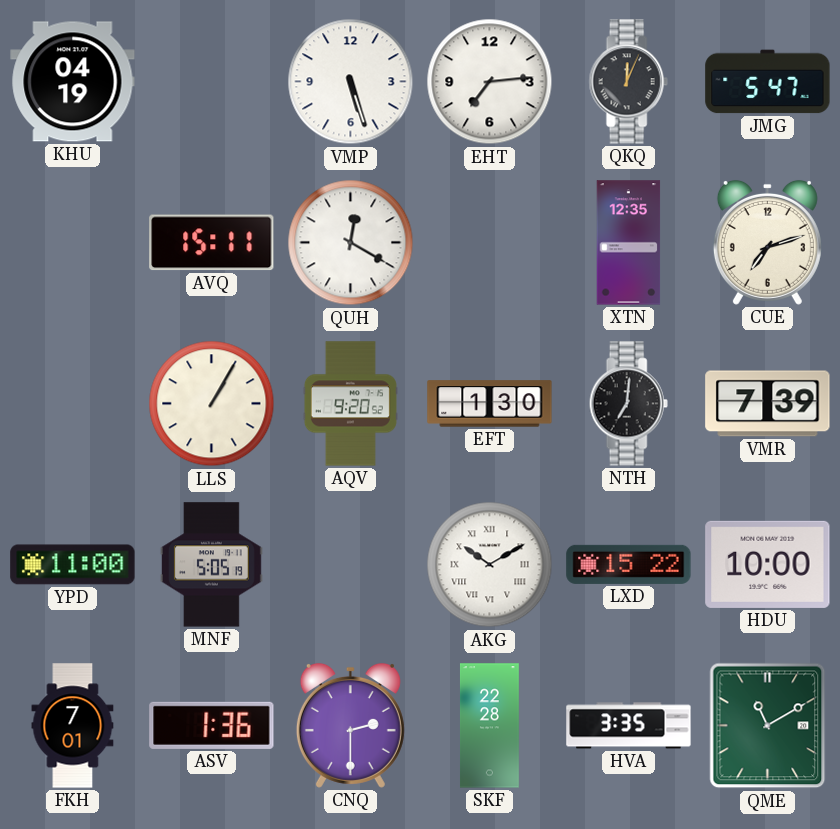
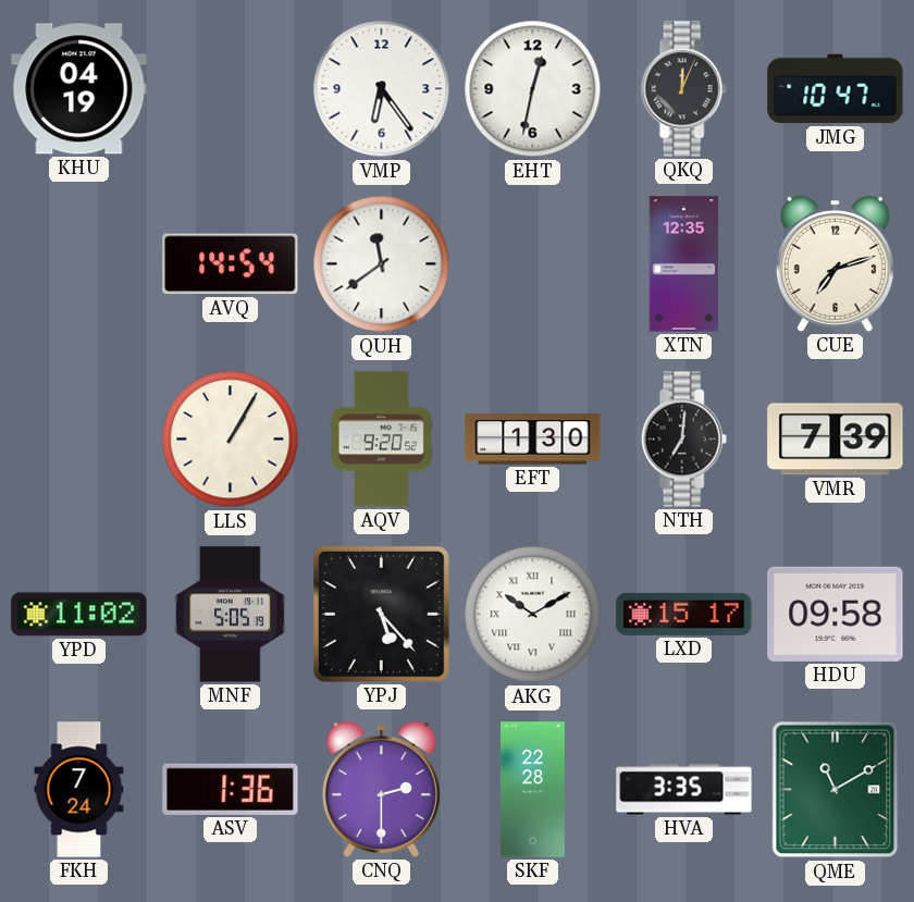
VMP: 5:27 -> 6:24 (382, 89)
EHT: 7:14 -> 12:32 (533, 89)
JMG: 5:47 -> 10:47 (836, 89)
AVQ: 15:11 -> 14:54 (231, 264)
QUH: 12:20 -> 11:39 (382, 264)
YPD: 11:00 -> 11:02 (79, 615)
YPJ: none -> 5:23 (381, 614)
LXD: 15:22 -> 15:17 (684, 614)
HDU: 10:00 -> 09:58 (836, 614)
FKH: 7:01 -> 7:24 (79, 790)
